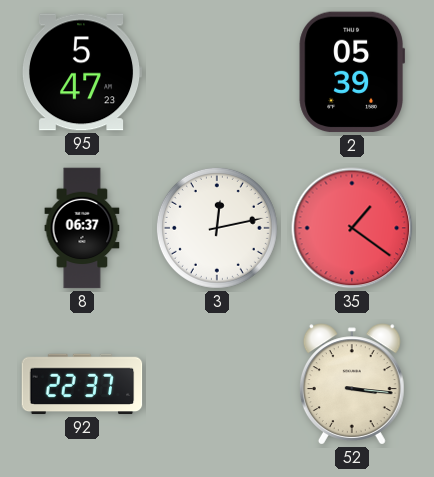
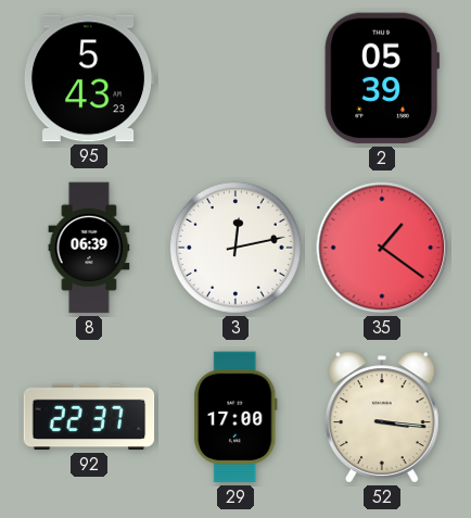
95: 5:47 -> 5:43 (89, 78)
8: 06:37 -> 06:39 (89, 248)
29: none -> 17:00 (235, 417)
